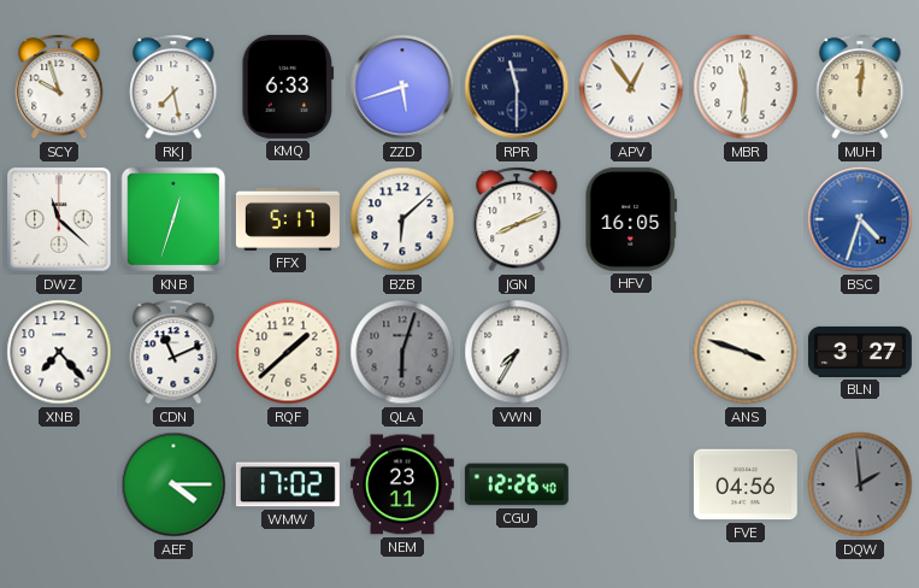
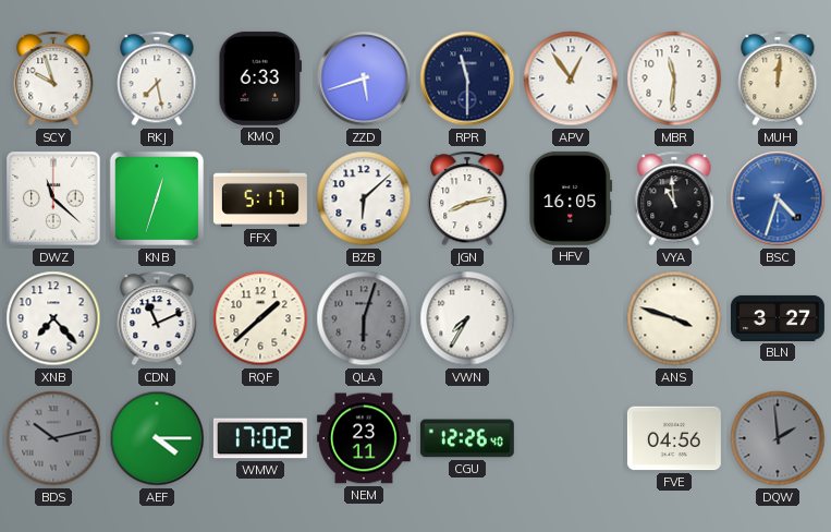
JGN: 8:11 -> 8:13 (467, 198)
VYA: none -> 10:59 (674, 198)
BDS: none -> 10:13 (53, 438)
